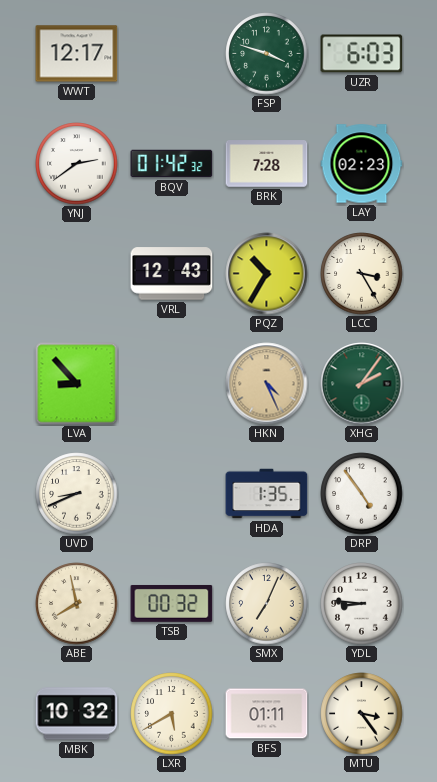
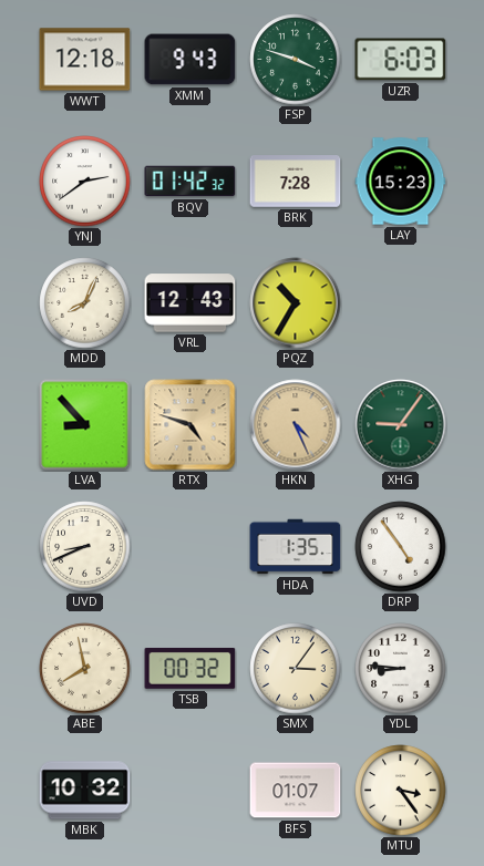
WWT: 12:17 -> 12:18 (85, 60)
XMM: none -> 9:43 (190, 60)
LAY: 02:23 -> 15:23 (401, 182)
MDD: none -> 8:04 (85, 303)
LCC: 3:25 -> none (362, 274)
RTX: none -> 4:48 (190, 425)
XHG: 2:06 -> 9:06 (401, 425)
SMX: 7:04 -> 3:06 (296, 669)
LXR: 5:40 -> none (172, 714)
BFS: 01:11 -> 01:07 (296, 791)
